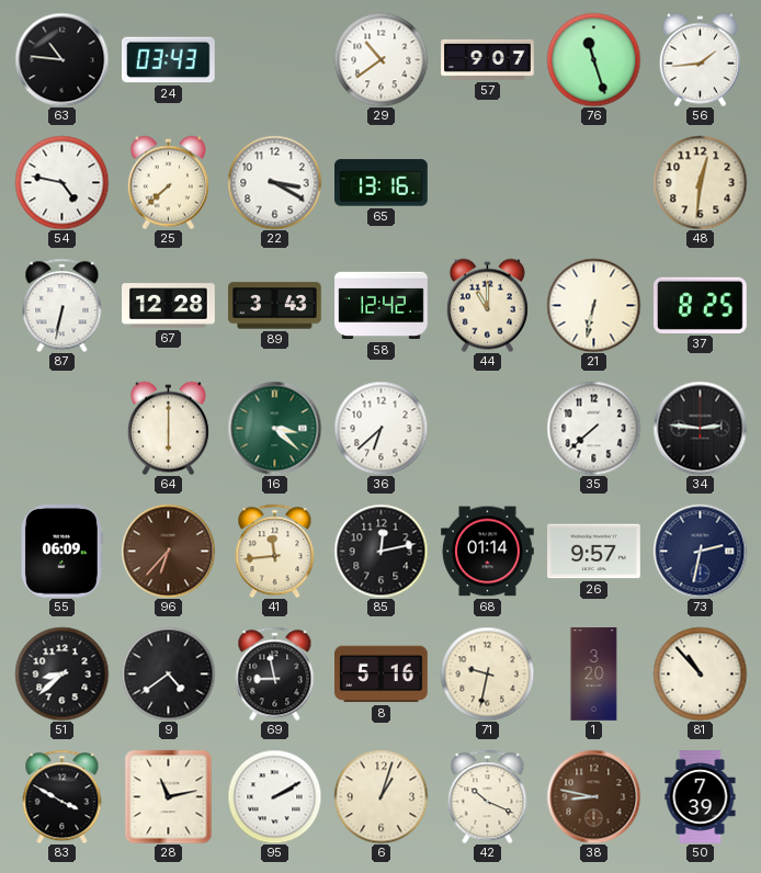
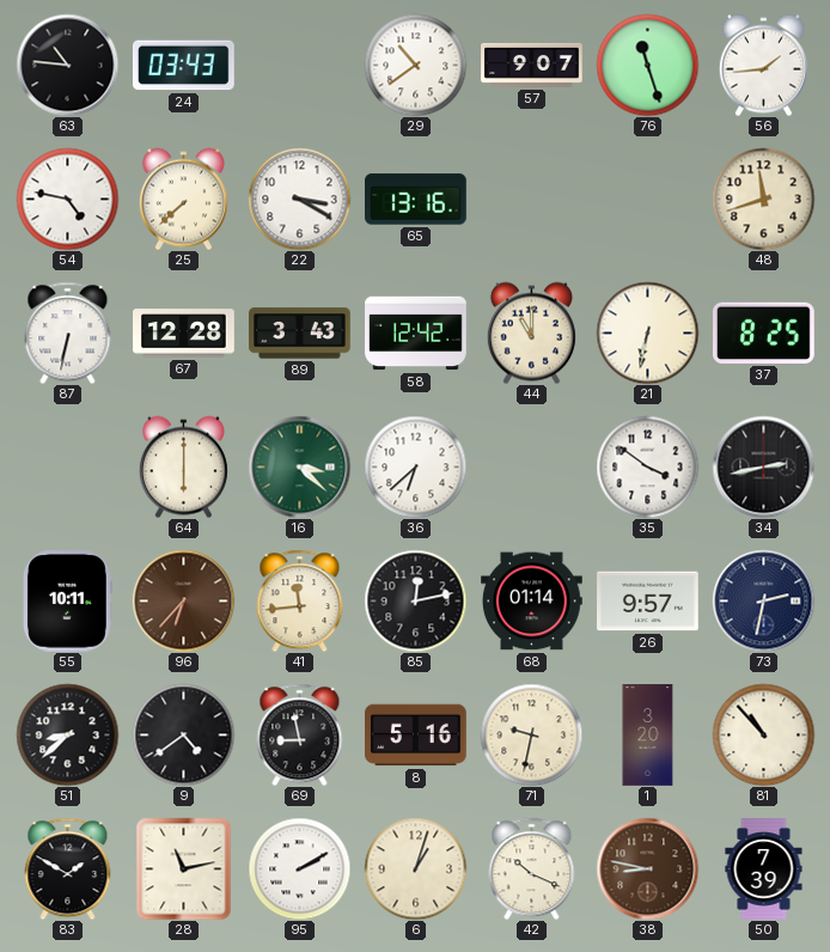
48: 12:31 -> 11:42 (763, 199)
35: 7:38 -> 3:51 (647, 466)
34: 2:46 -> 2:43 (763, 466)
55: 06:09 -> 10:11 (68, 602)
83: 3:50 -> 1:50 (68, 868)
